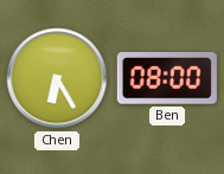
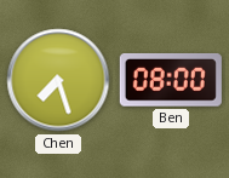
Chen: 6:25 -> 7:27 (58, 80)
